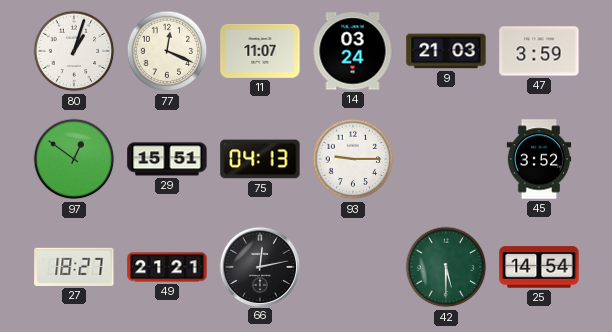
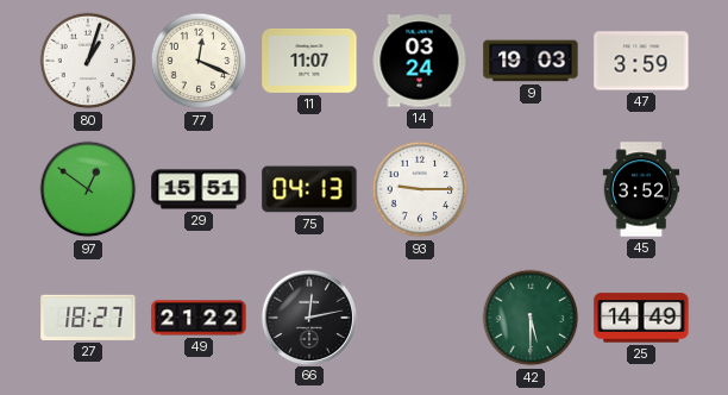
9: 21:03 -> 19:03 (531, 61)
49: 21:21 -> 21:22 (199, 318)
25: 14:54 -> 14:49 (641, 318)
